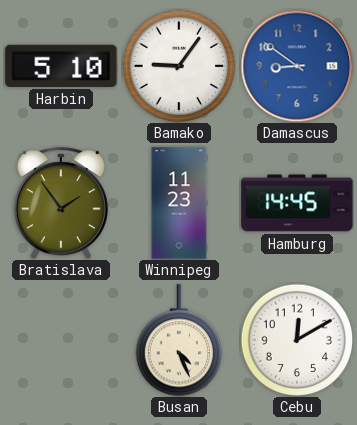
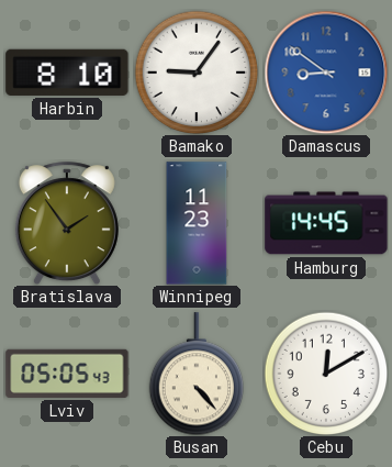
Harbin: 5:10 -> 8:10 (67, 73)
Lviv: none -> 05:05 (67, 374)
Busan: 4:26 -> 4:23 (195, 374)
